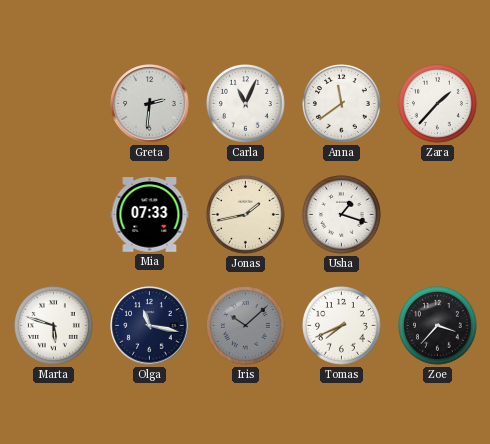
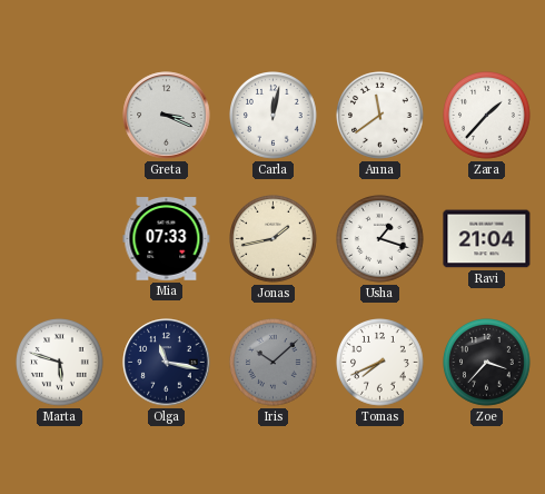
Greta: 2:31 -> 3:19 (167, 116)
Carla: 11:04 -> 12:02 (274, 116)
Ravi: none -> 21:04 (487, 239)
